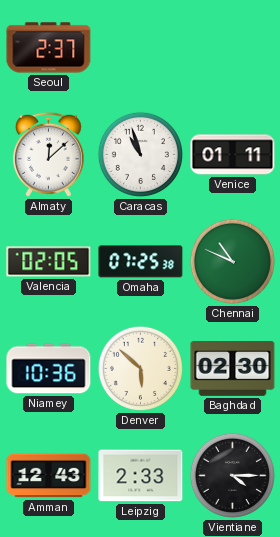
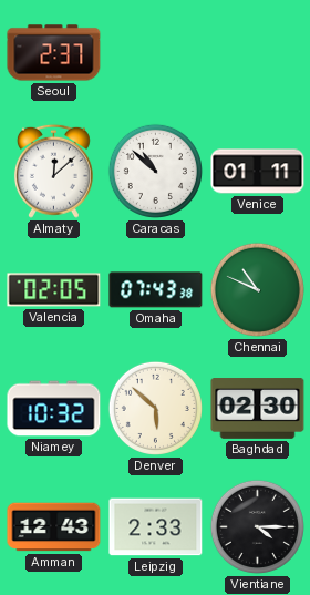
Caracas: 10:57 -> 10:52 (155, 171)
Omaha: 07:25 -> 07:43 (156, 290)
Niamey: 10:36 -> 10:32 (54, 409)
